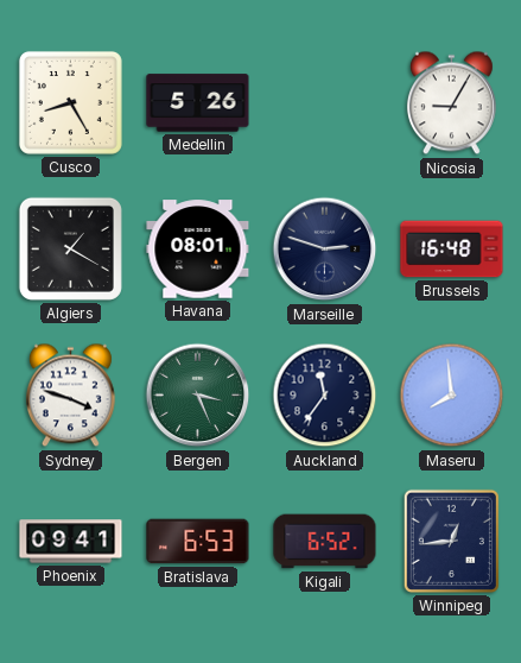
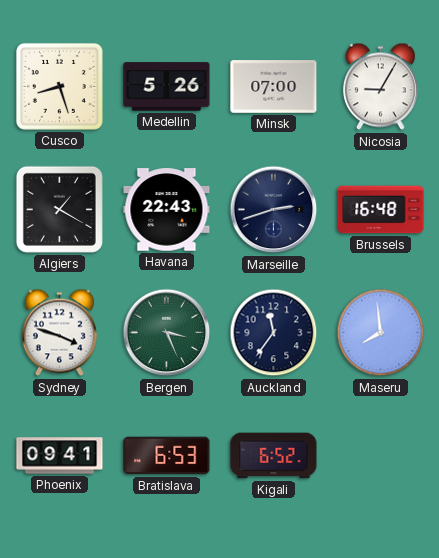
Cusco: 8:25 -> 8:27 (59, 86)
Minsk: none -> 07:00 (274, 87)
Havana: 08:01 -> 22:43 (167, 210)
Marseille: 2:48 -> 2:42 (274, 210)
Winnipeg: 12:44 -> none (451, 541)
